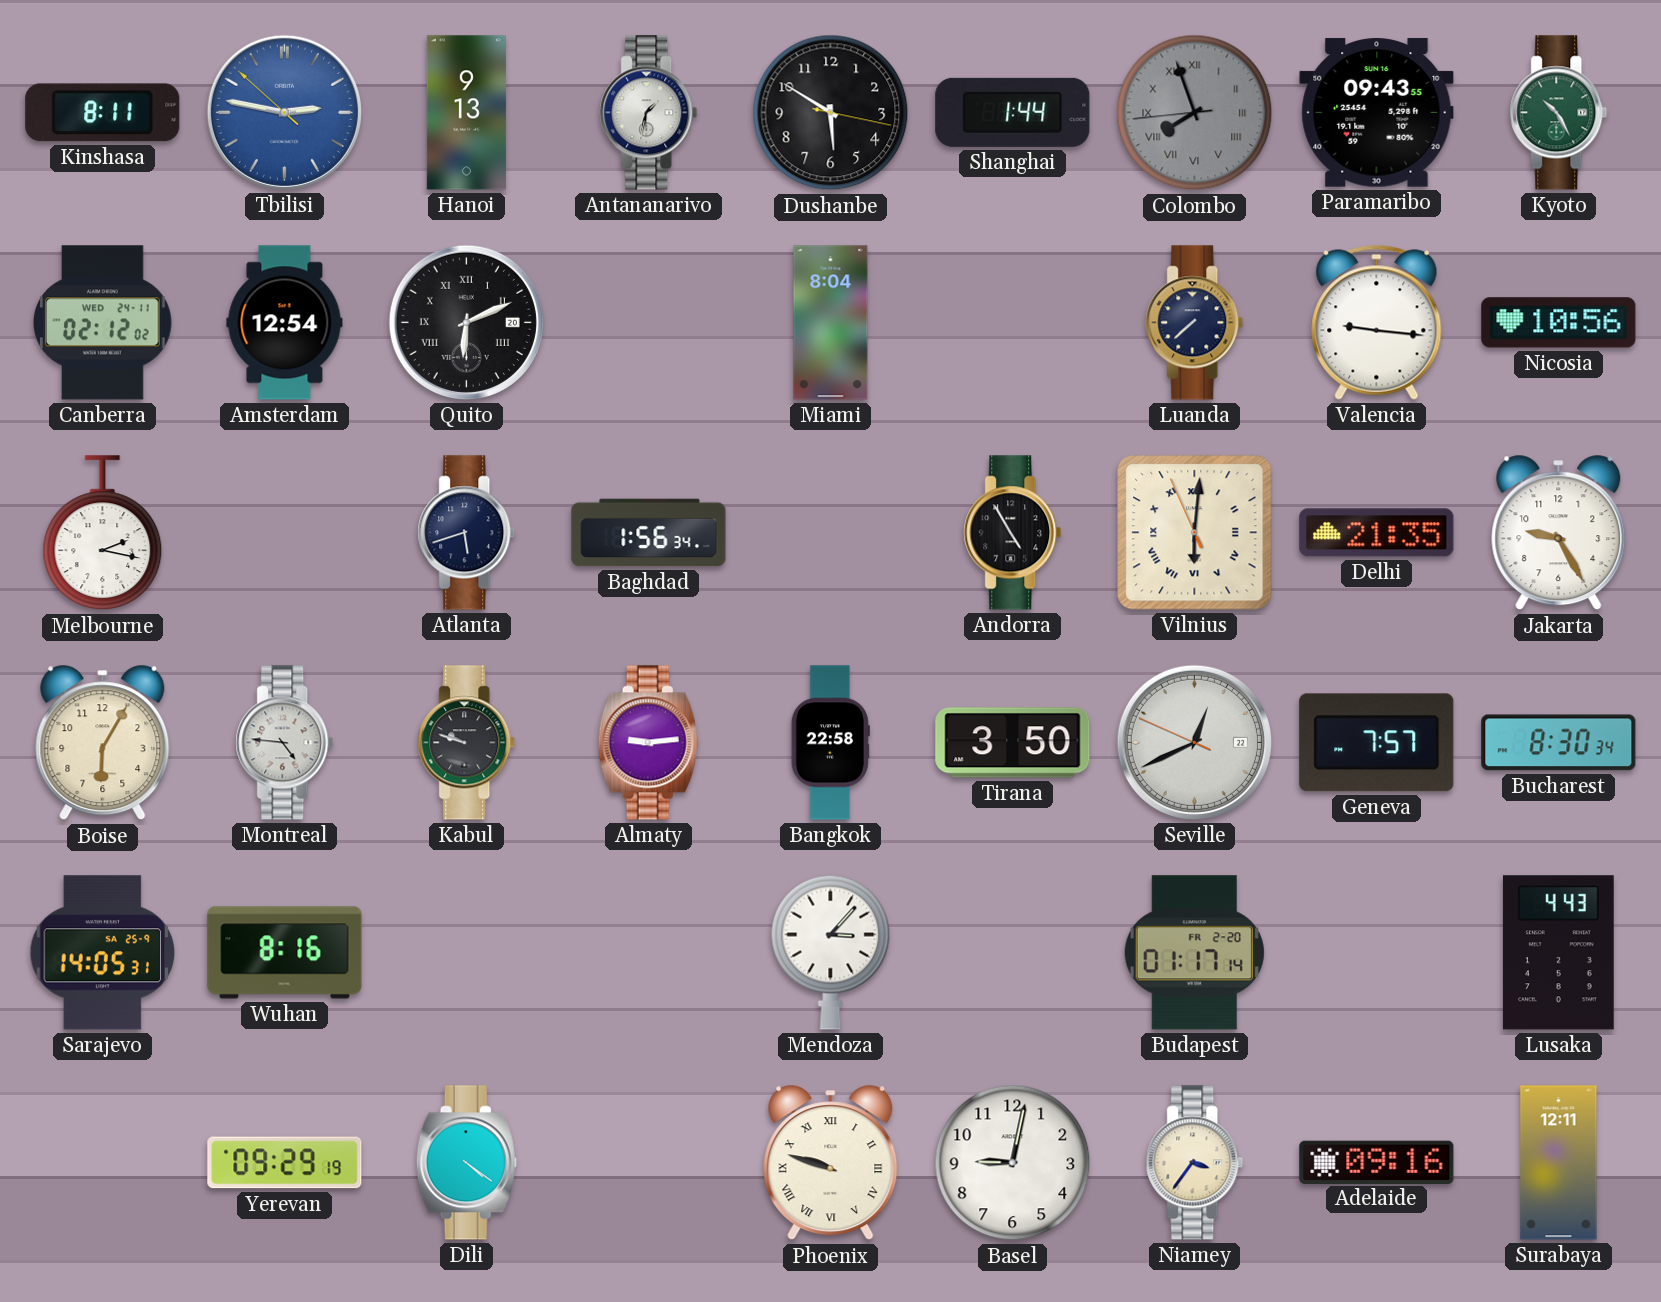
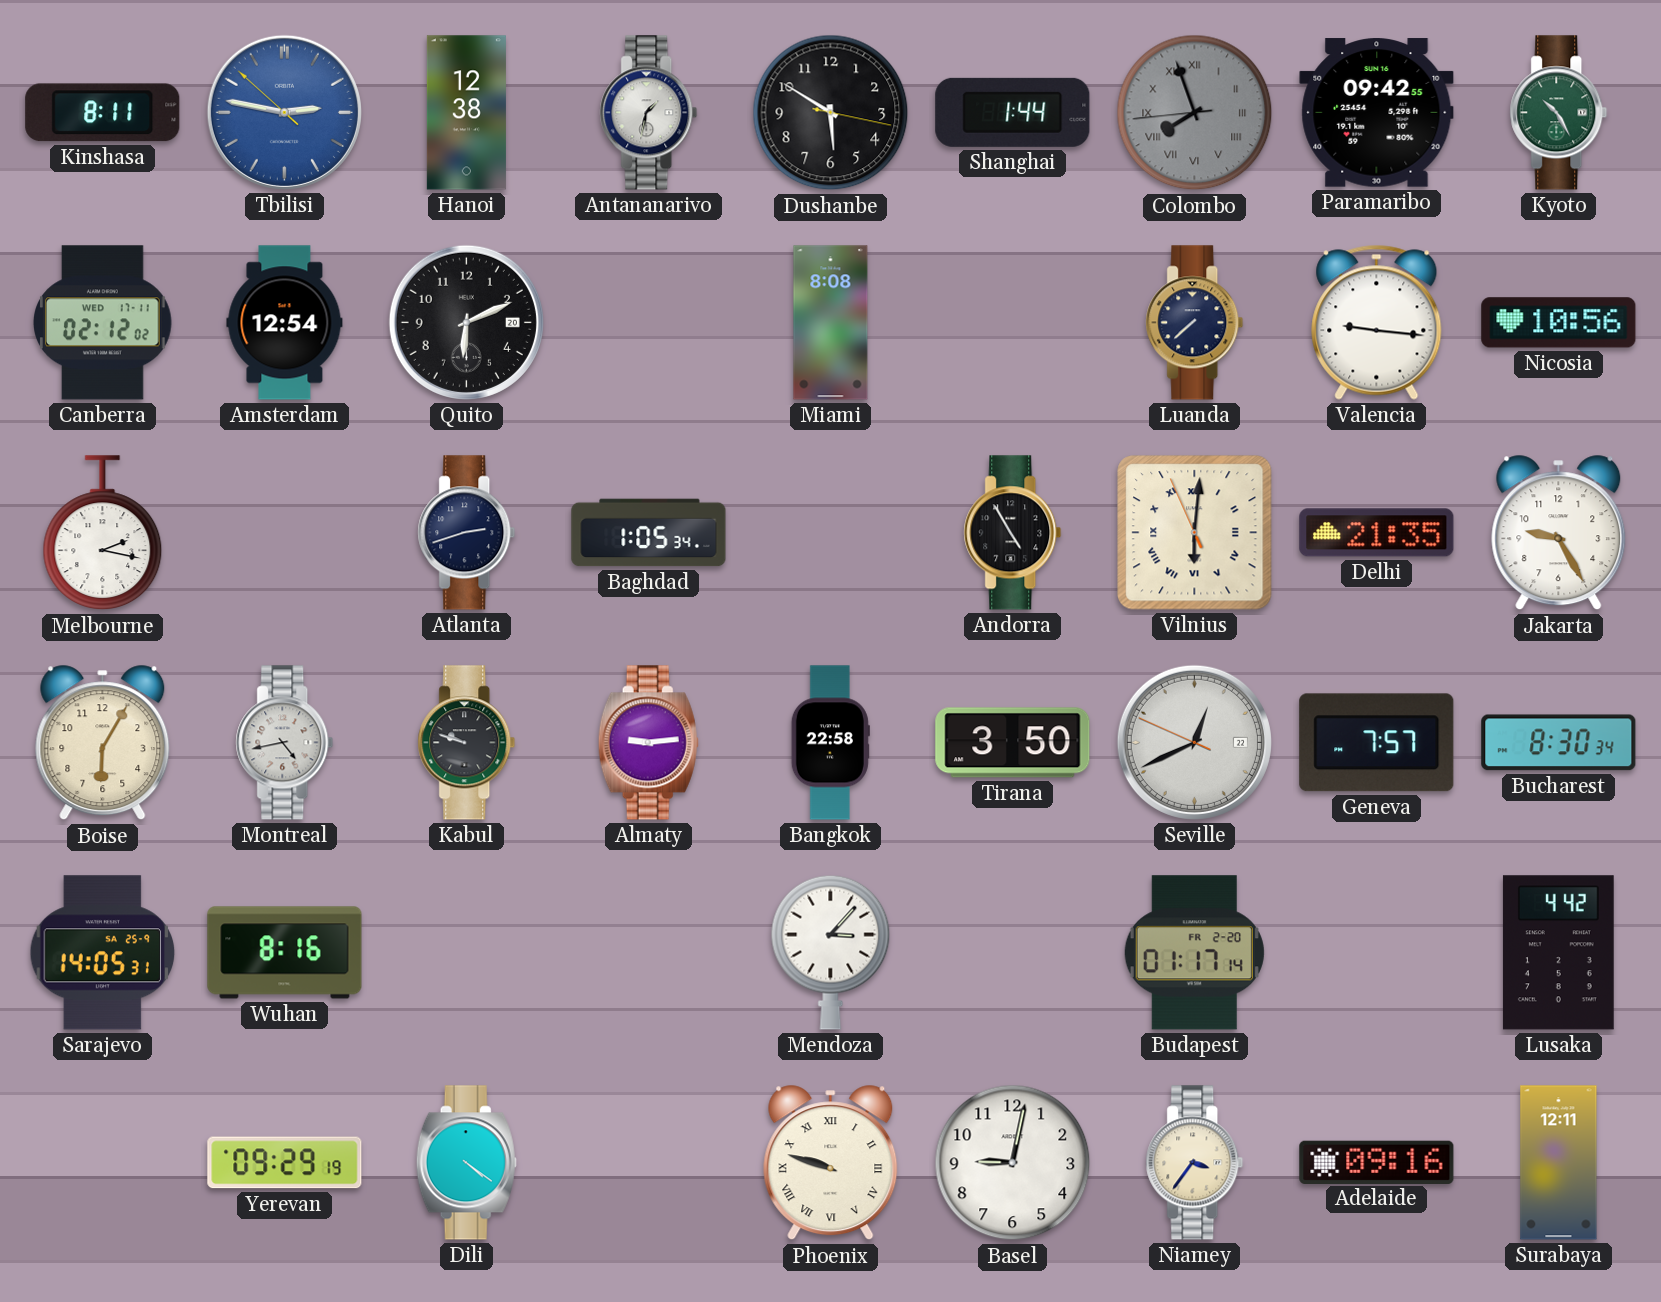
Hanoi: 9:13 -> 12:38 (466, 113)
Paramaribo: 09:43 -> 09:42 (1377, 113)
Canberra date: WED 24-11 -> WED 17-11 (103, 323)
Quito numerals: Roman -> Arabic (466, 322)
Miami: 8:04 -> 8:08 (831, 323)
Atlanta: 5:42 -> 2:42 (467, 533)
Baghdad: 1:56 -> 1:05 (649, 533)
Montreal: 4:46 -> 4:43 (285, 743)
Lusaka: 4:43 -> 4:42 (1558, 953)
